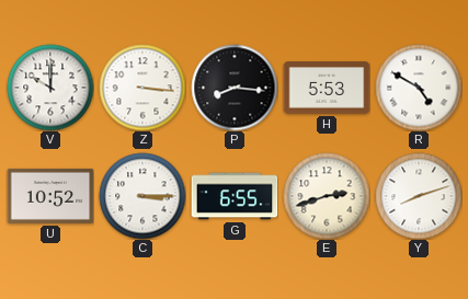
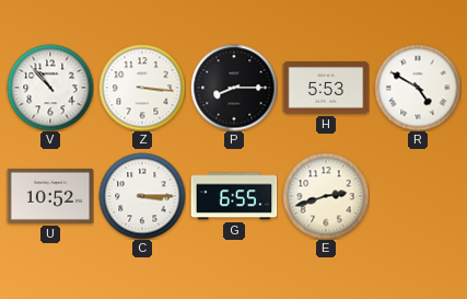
V: 10:00 -> 10:53 (50, 88)
P: 8:16 -> 8:15 (234, 88)
Y: 8:12 -> none (419, 196)
